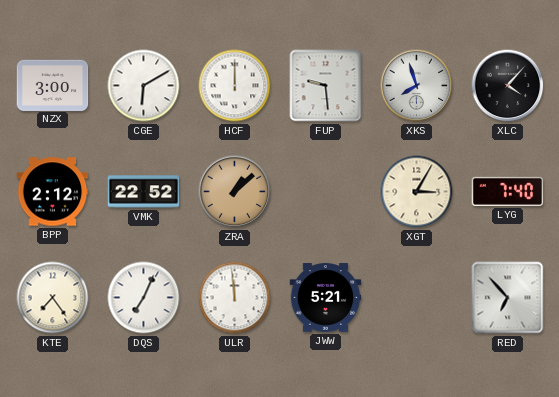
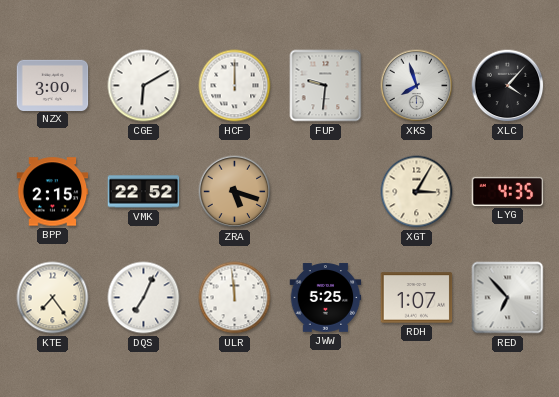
FUP: 9:29 -> 9:31 (326, 86)
BPP: 2:12 -> 2:15 (53, 192)
ZRA: 1:08 -> 5:18 (235, 192)
LYG: 7:40 -> 4:35 (508, 191)
JWW: 5:21 -> 5:25 (326, 298)
RDH: none -> 1:07 (417, 298)
